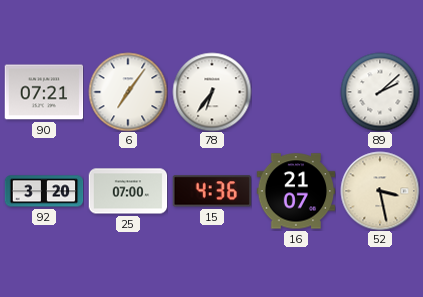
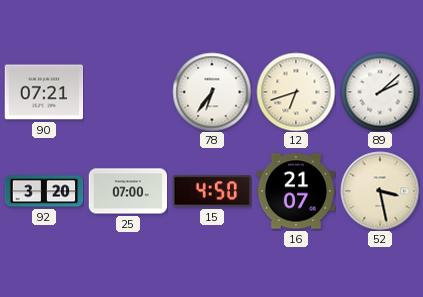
6: 7:06 -> none (128, 92)
12: none -> 6:42 (296, 92)
15: 4:36 -> 4:50 (211, 191)
